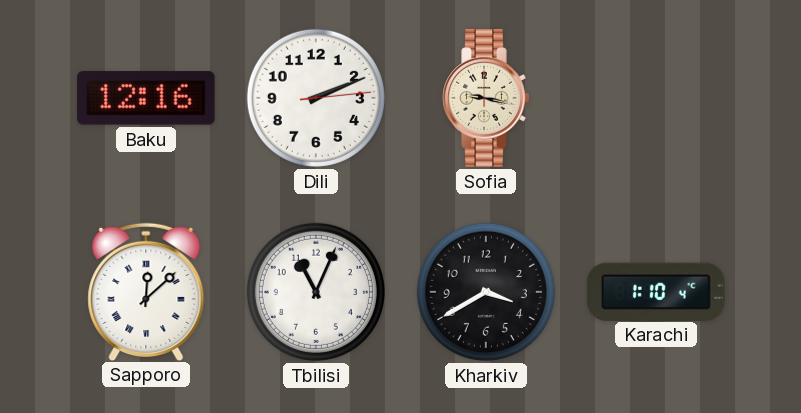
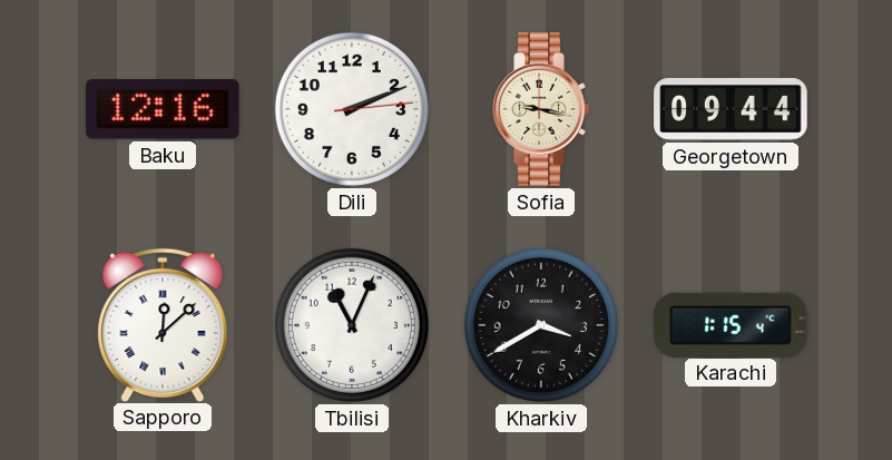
Georgetown: none -> 09:44 (731, 109)
Karachi: 1:10 -> 1:15 (731, 324)
